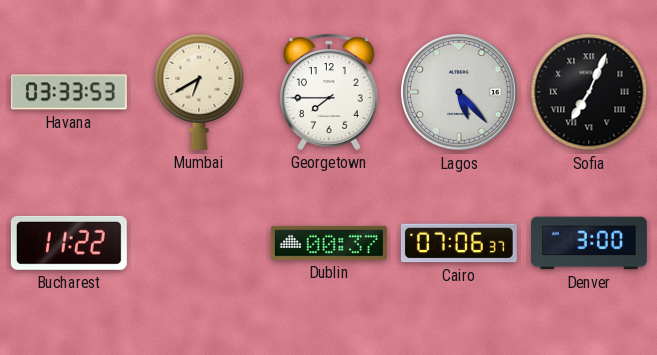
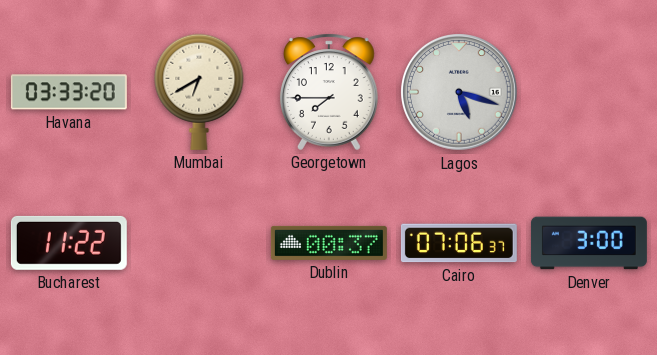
Havana: 03:33:53 -> 03:33:20 (69, 92)
Lagos: 5:23 -> 5:18 (460, 93)
Sofia: 7:04 -> none (589, 92)
